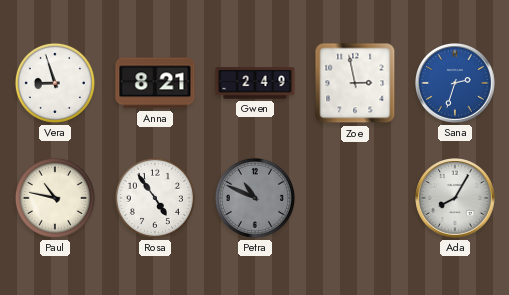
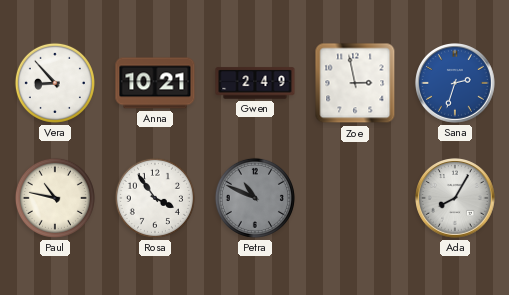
Vera: 8:57 -> 8:53 (55, 83)
Anna: 8:21 -> 10:21 (155, 83)
Rosa: 4:54 -> 3:54 (155, 198)
